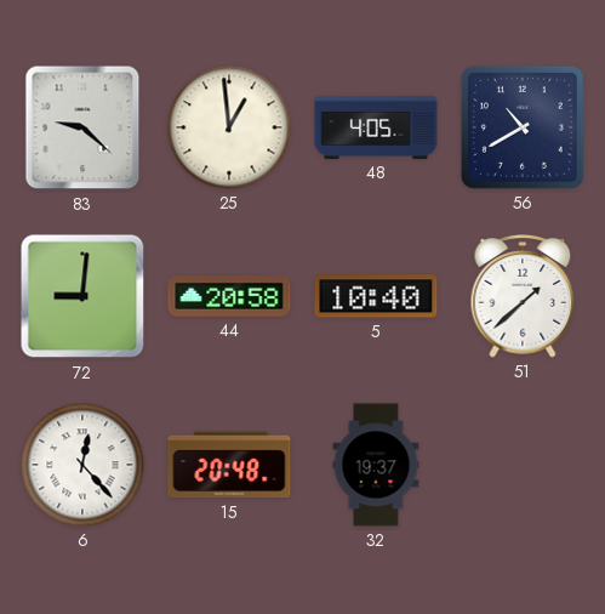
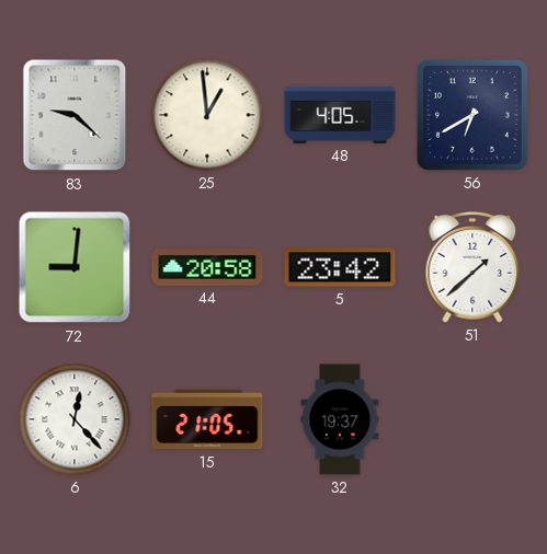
56: 10:40 -> 6:40 (472, 115)
5: 10:40 -> 23:42 (340, 267)
15: 20:48 -> 21:05 (207, 419)
